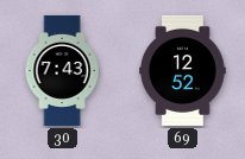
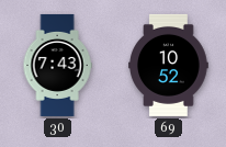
69: 12:52 -> 10:52 (169, 65)
